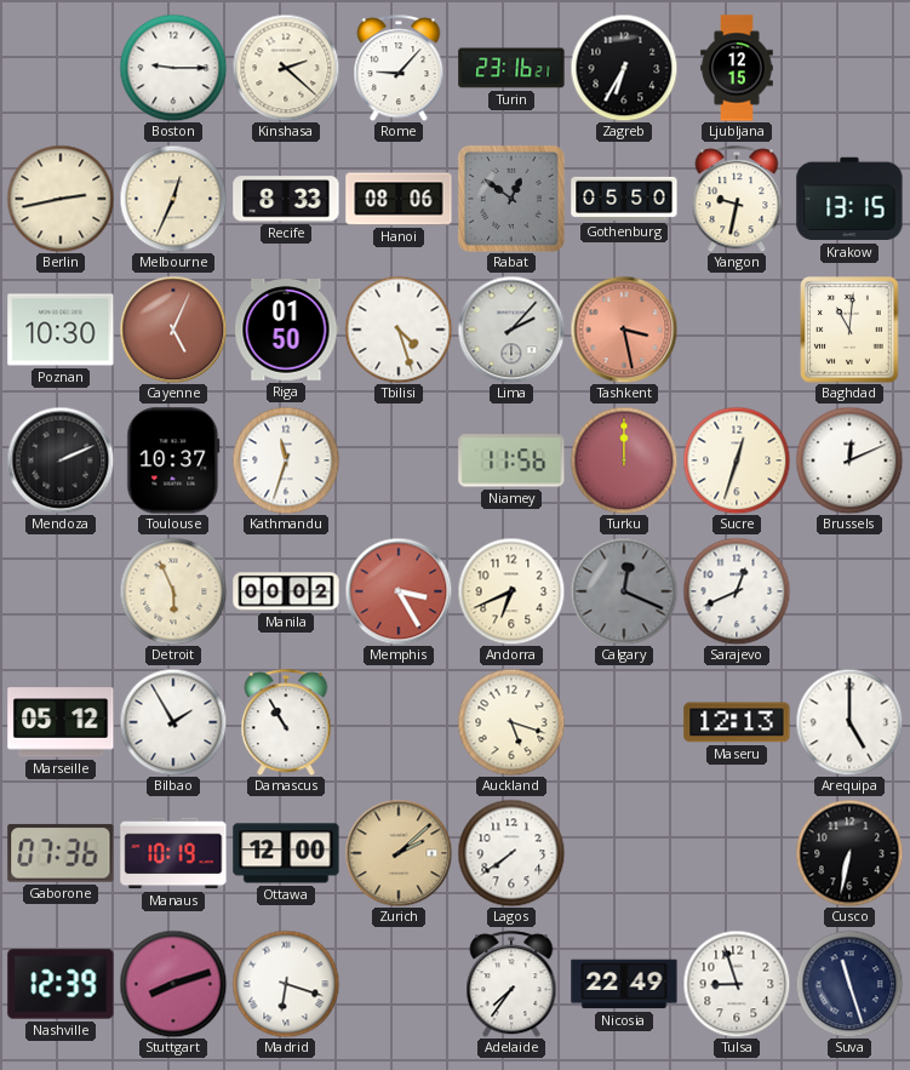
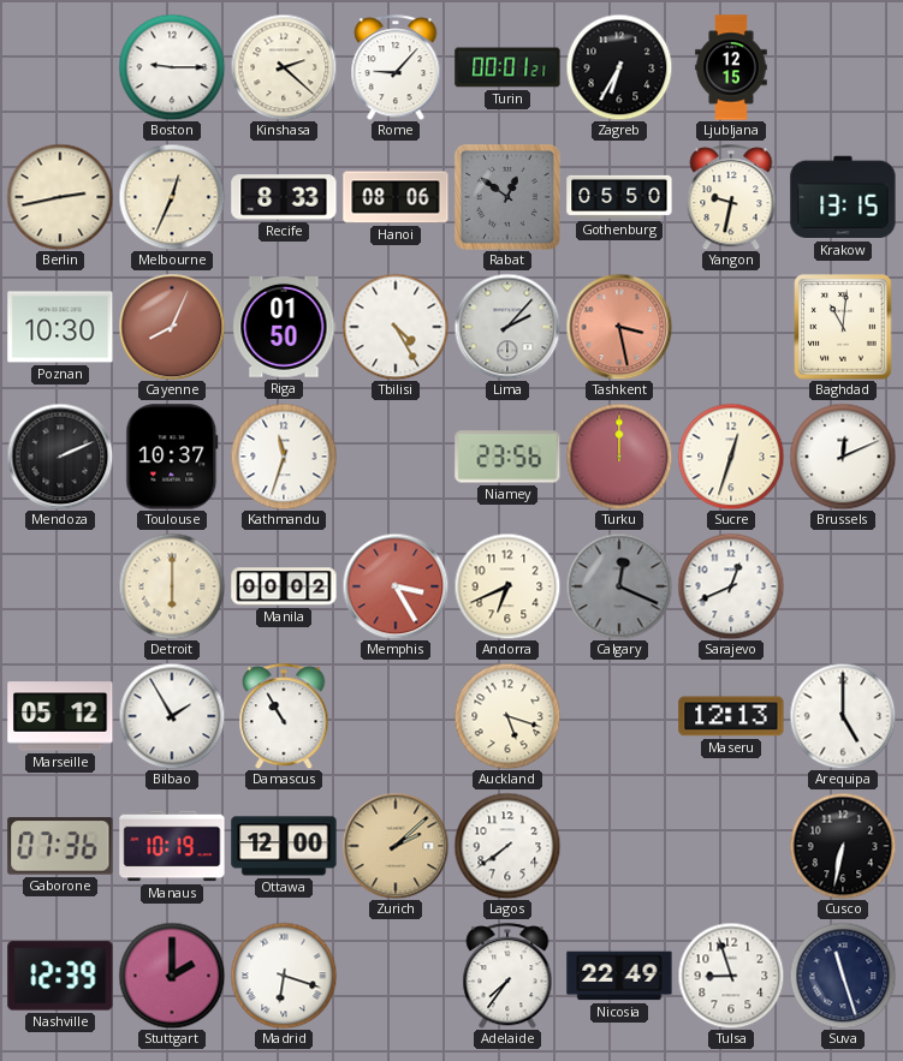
Turin: 23:16 -> 00:01 (507, 67)
Cayenne: 5:04 -> 8:04 (172, 327)
Tbilisi: 4:27 -> 4:25 (396, 327)
Niamey: 11:56 -> 23:56 (507, 457)
Detroit: 5:56 -> 6:00 (172, 586)
Stuttgart: 8:12 -> 2:00 (172, 976)
